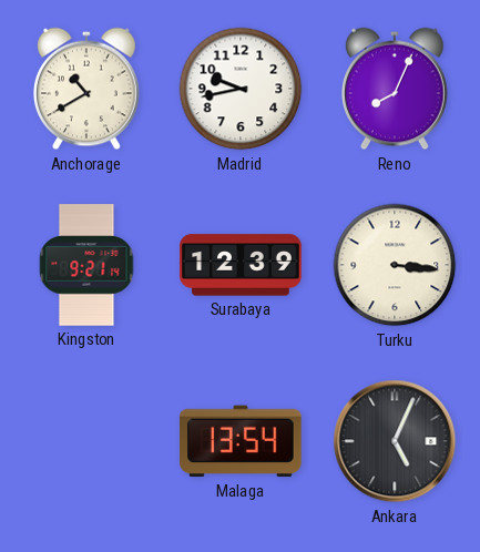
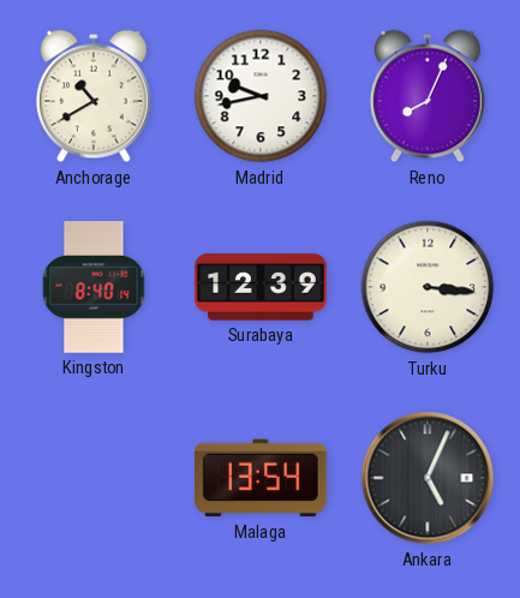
Kingston: 9:21 -> 8:40 (94, 287)
